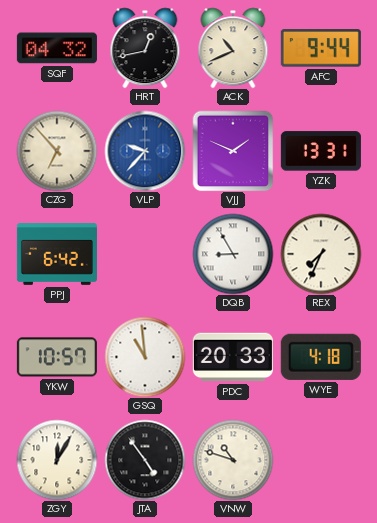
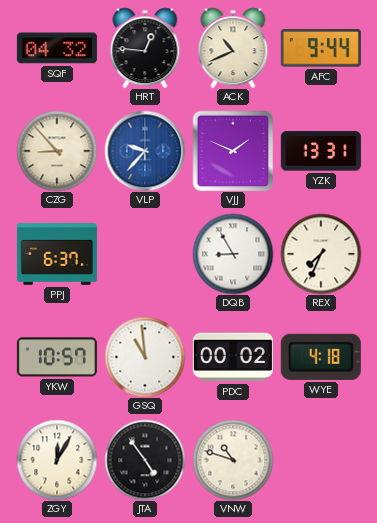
HRT: 12:43 -> 12:46 (145, 48)
CZG: 6:53 -> 8:53 (57, 151)
PPJ: 6:42 -> 6:37 (57, 254)
PDC: 20:33 -> 00:02 (233, 357)
